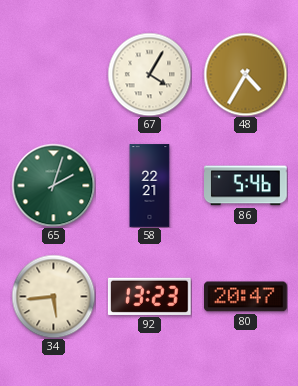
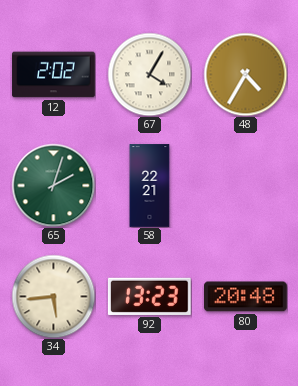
12: none -> 2:02 (54, 75)
86: 5:46 -> none (246, 186)
80: 20:47 -> 20:48 (246, 297)
